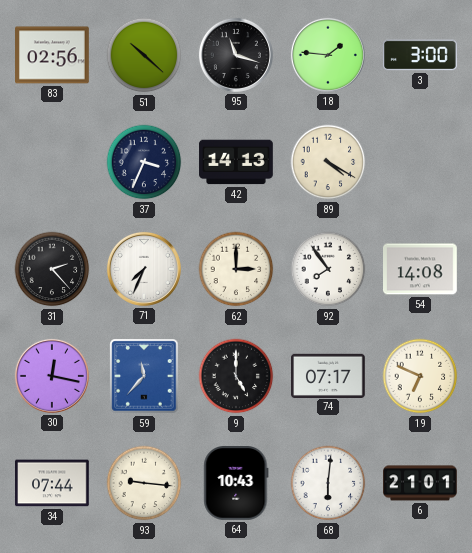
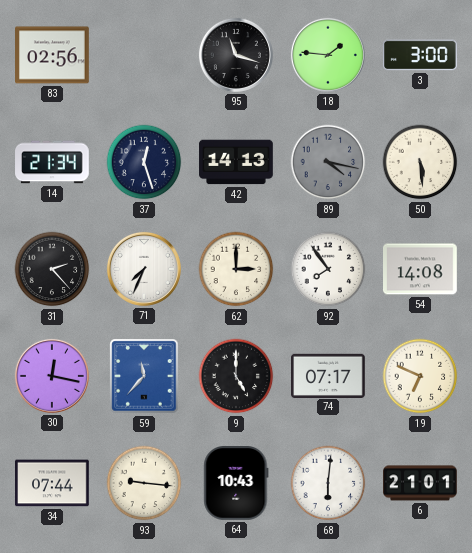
51: 10:22 -> none (144, 55)
14: none -> 21:34 (52, 162)
37: 3:34 -> 12:27 (144, 162)
89: 4:20 -> 4:17 (328, 162)
89 dial: cream -> grey (328, 162)
50: none -> 5:29 (420, 162)
